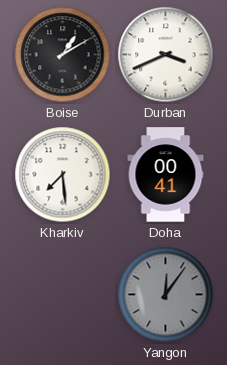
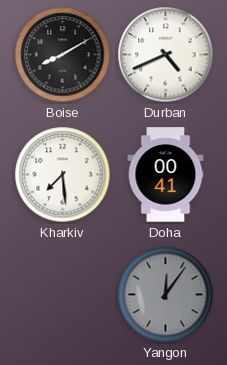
Boise: 1:10 -> 8:10 (63, 55)
Durban: 3:41 -> 4:41 (166, 55)
